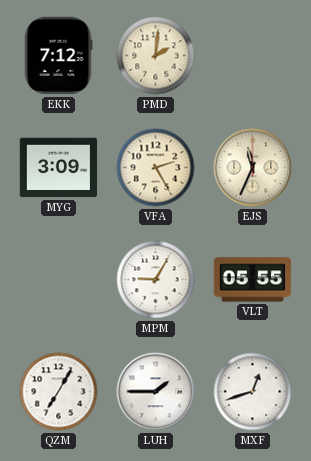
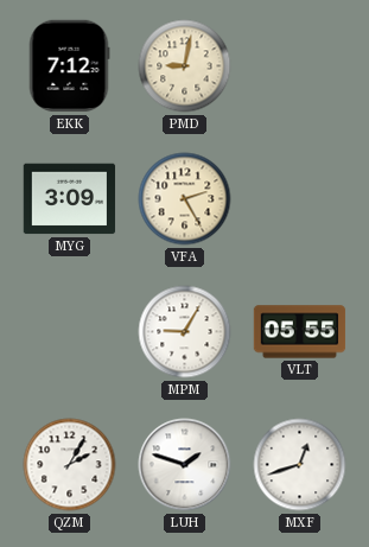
PMD: 2:01 -> 9:02 (185, 66)
EJS: 11:34 -> none (253, 168)
QZM: 7:05 -> 2:05 (70, 465)
LUH: 1:45 -> 1:48 (185, 465)
